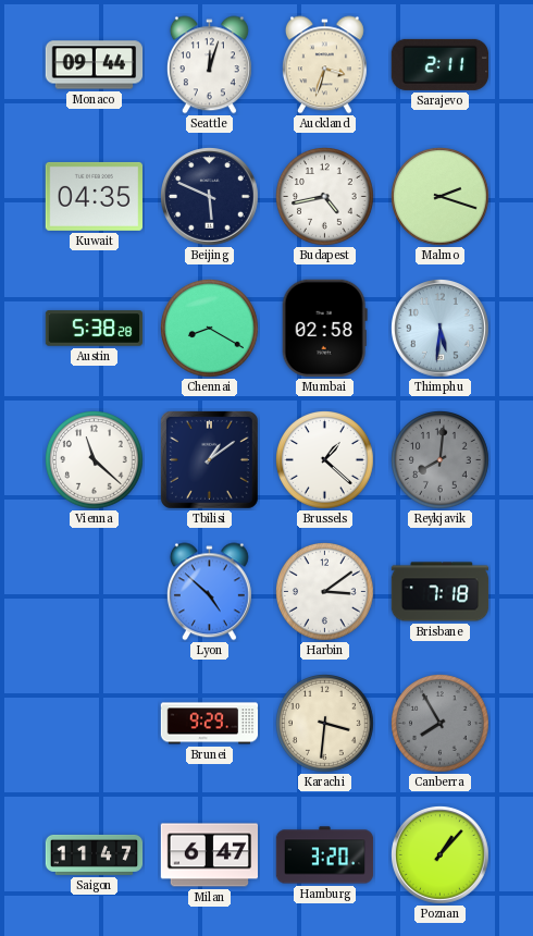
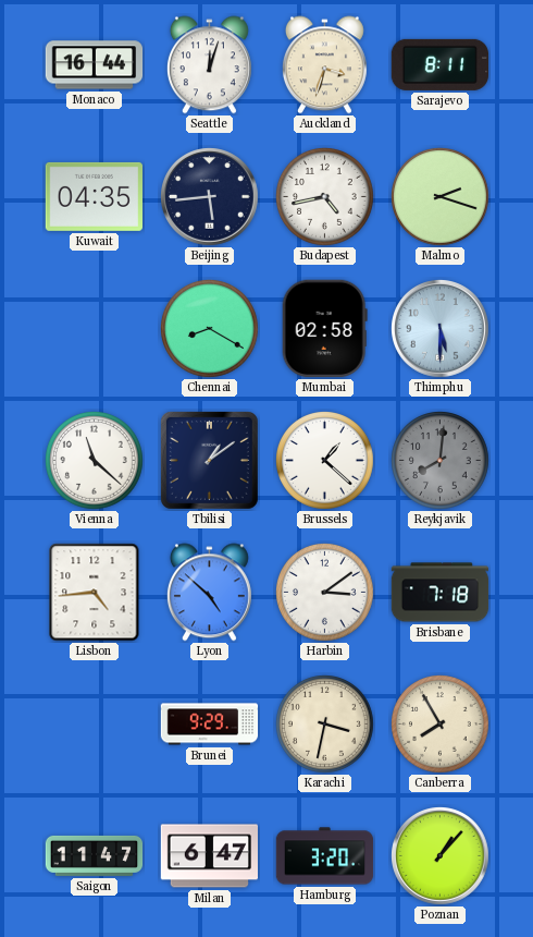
Monaco: 09:44 -> 16:44 (95, 65)
Sarajevo: 2:11 -> 8:11 (439, 64)
Beijing: 5:49 -> 5:44 (210, 197)
Austin: 5:38 -> none (95, 329)
Thimphu: 5:31 -> 5:30 (441, 329)
Lisbon: none -> 4:44 (95, 593)
Karachi: 3:31 -> 3:32 (325, 725)
Canberra dial: grey -> cream (441, 725)
